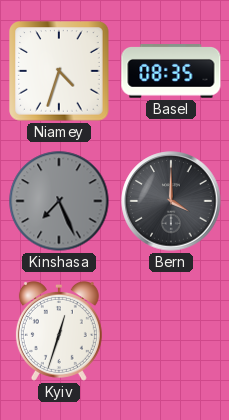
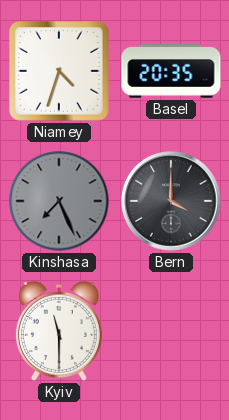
Basel: 08:35 -> 20:35 (171, 71)
Kyiv: 12:33 -> 11:30 (59, 332)
